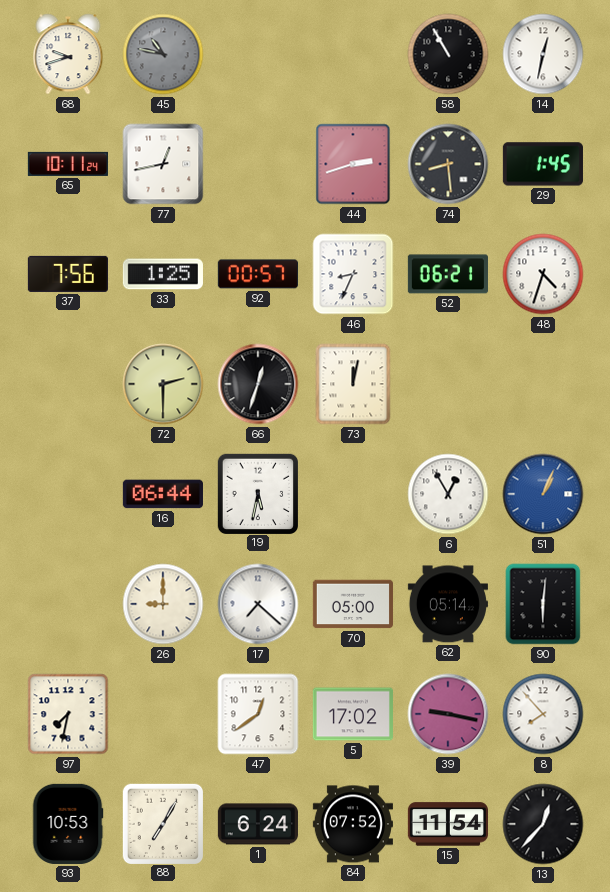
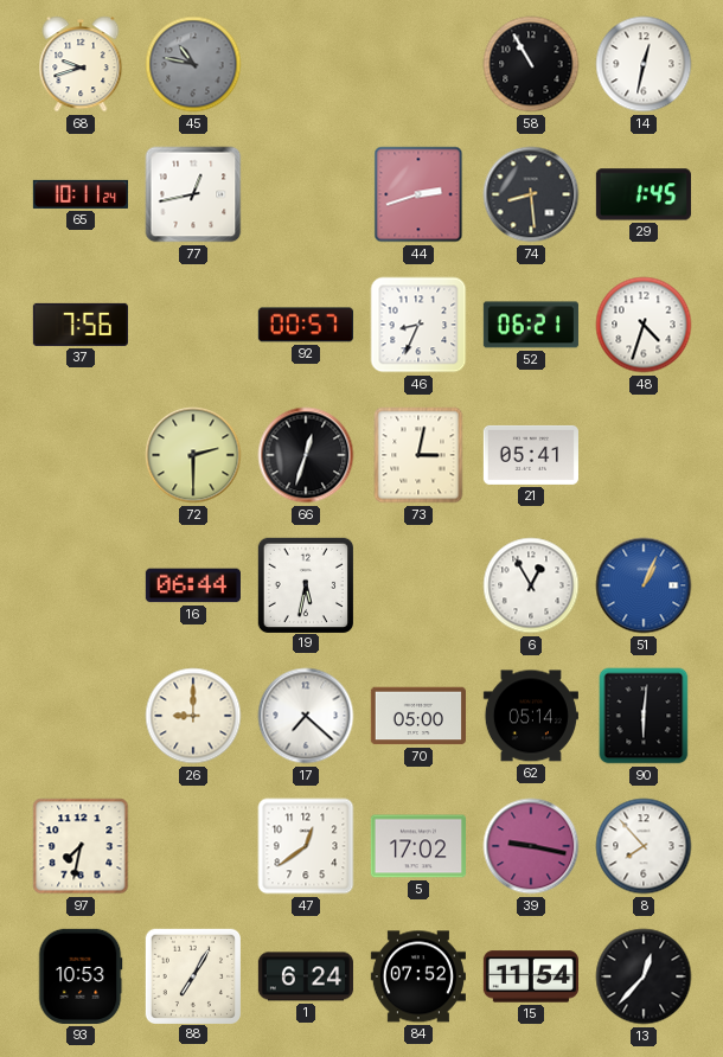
33: 1:25 -> none (163, 274)
73: 12:02 -> 3:02 (418, 455)
21: none -> 05:41 (531, 455)
